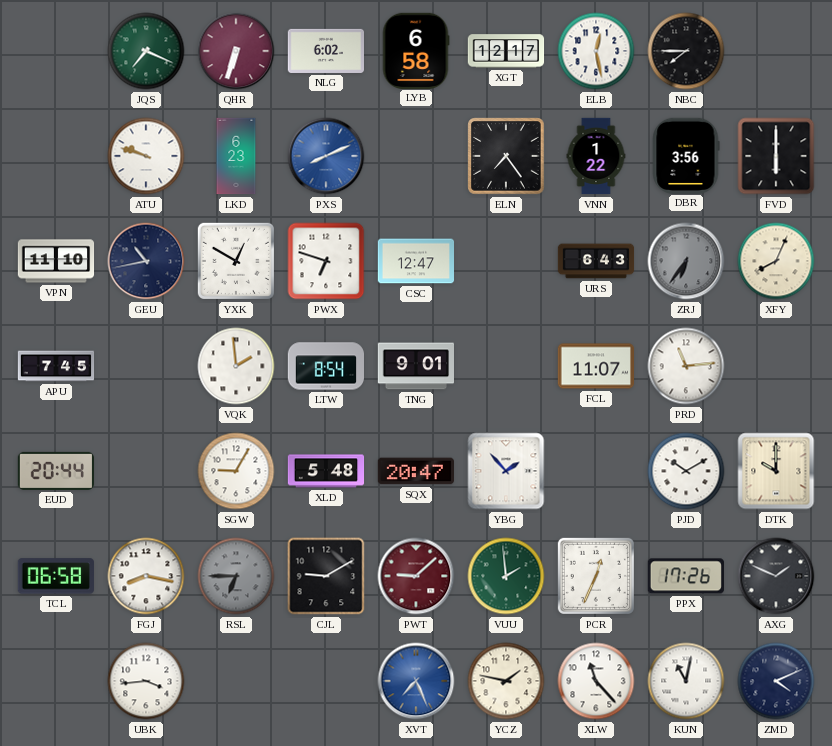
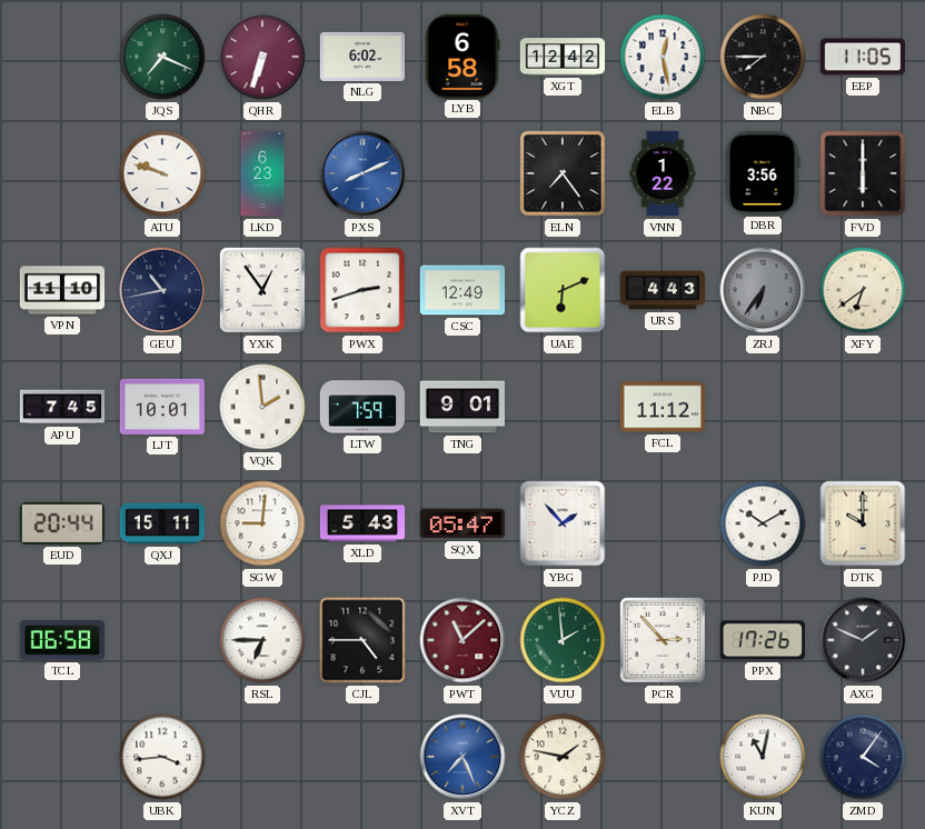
XGT: 12:17 -> 12:42 (563, 57)
EEP: none -> 11:05 (862, 57)
YXK: 12:50 -> 12:54 (262, 290)
PWX: 6:48 -> 2:42 (362, 290)
CSC: 12:47 -> 12:49 (463, 290)
UAE: none -> 6:11 (563, 290)
URS: 6:43 -> 4:43 (663, 290)
XFY: 8:04 -> 6:39 (863, 290)
LJT: none -> 10:01 (161, 407)
LTW: 8:54 -> 7:59 (362, 407)
FCL: 11:07 -> 11:12 (663, 407)
PRD: 11:14 -> none (686, 366)
QXJ: none -> 15:11 (162, 523)
SGW: 9:05 -> 9:01 (262, 523)
XLD: 5:48 -> 5:43 (362, 523)
SQX: 20:47 -> 05:47 (461, 523)
FGJ: 8:17 -> none (146, 576)
RSL dial: grey -> white (262, 640)
CJL: 9:10 -> 4:45 (362, 640)
PWT: 9:08 -> 11:08 (463, 640)
PCR: 12:34 -> 2:53 (663, 640)
XLW: 11:23 -> none (596, 681)
ZMD: 4:11 -> 4:06 (863, 757)
